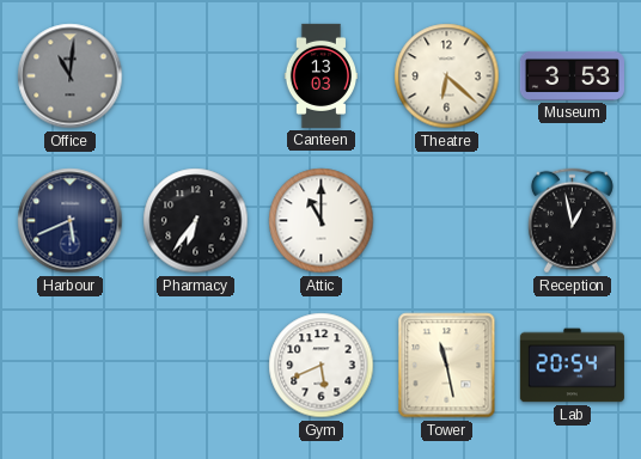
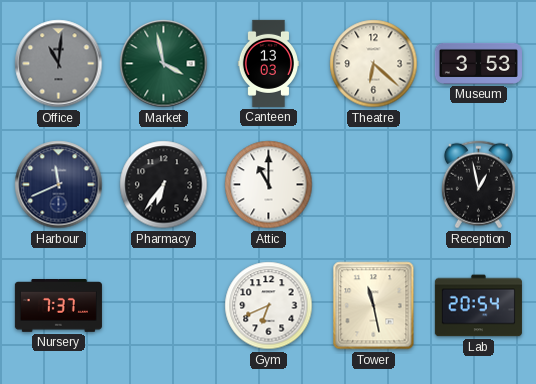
Market: none -> 3:58 (164, 64)
Harbour: 5:41 -> 11:41 (59, 185)
Nursery: none -> 7:37 (58, 306)
Gym: 5:41 -> 6:41 (269, 306)
